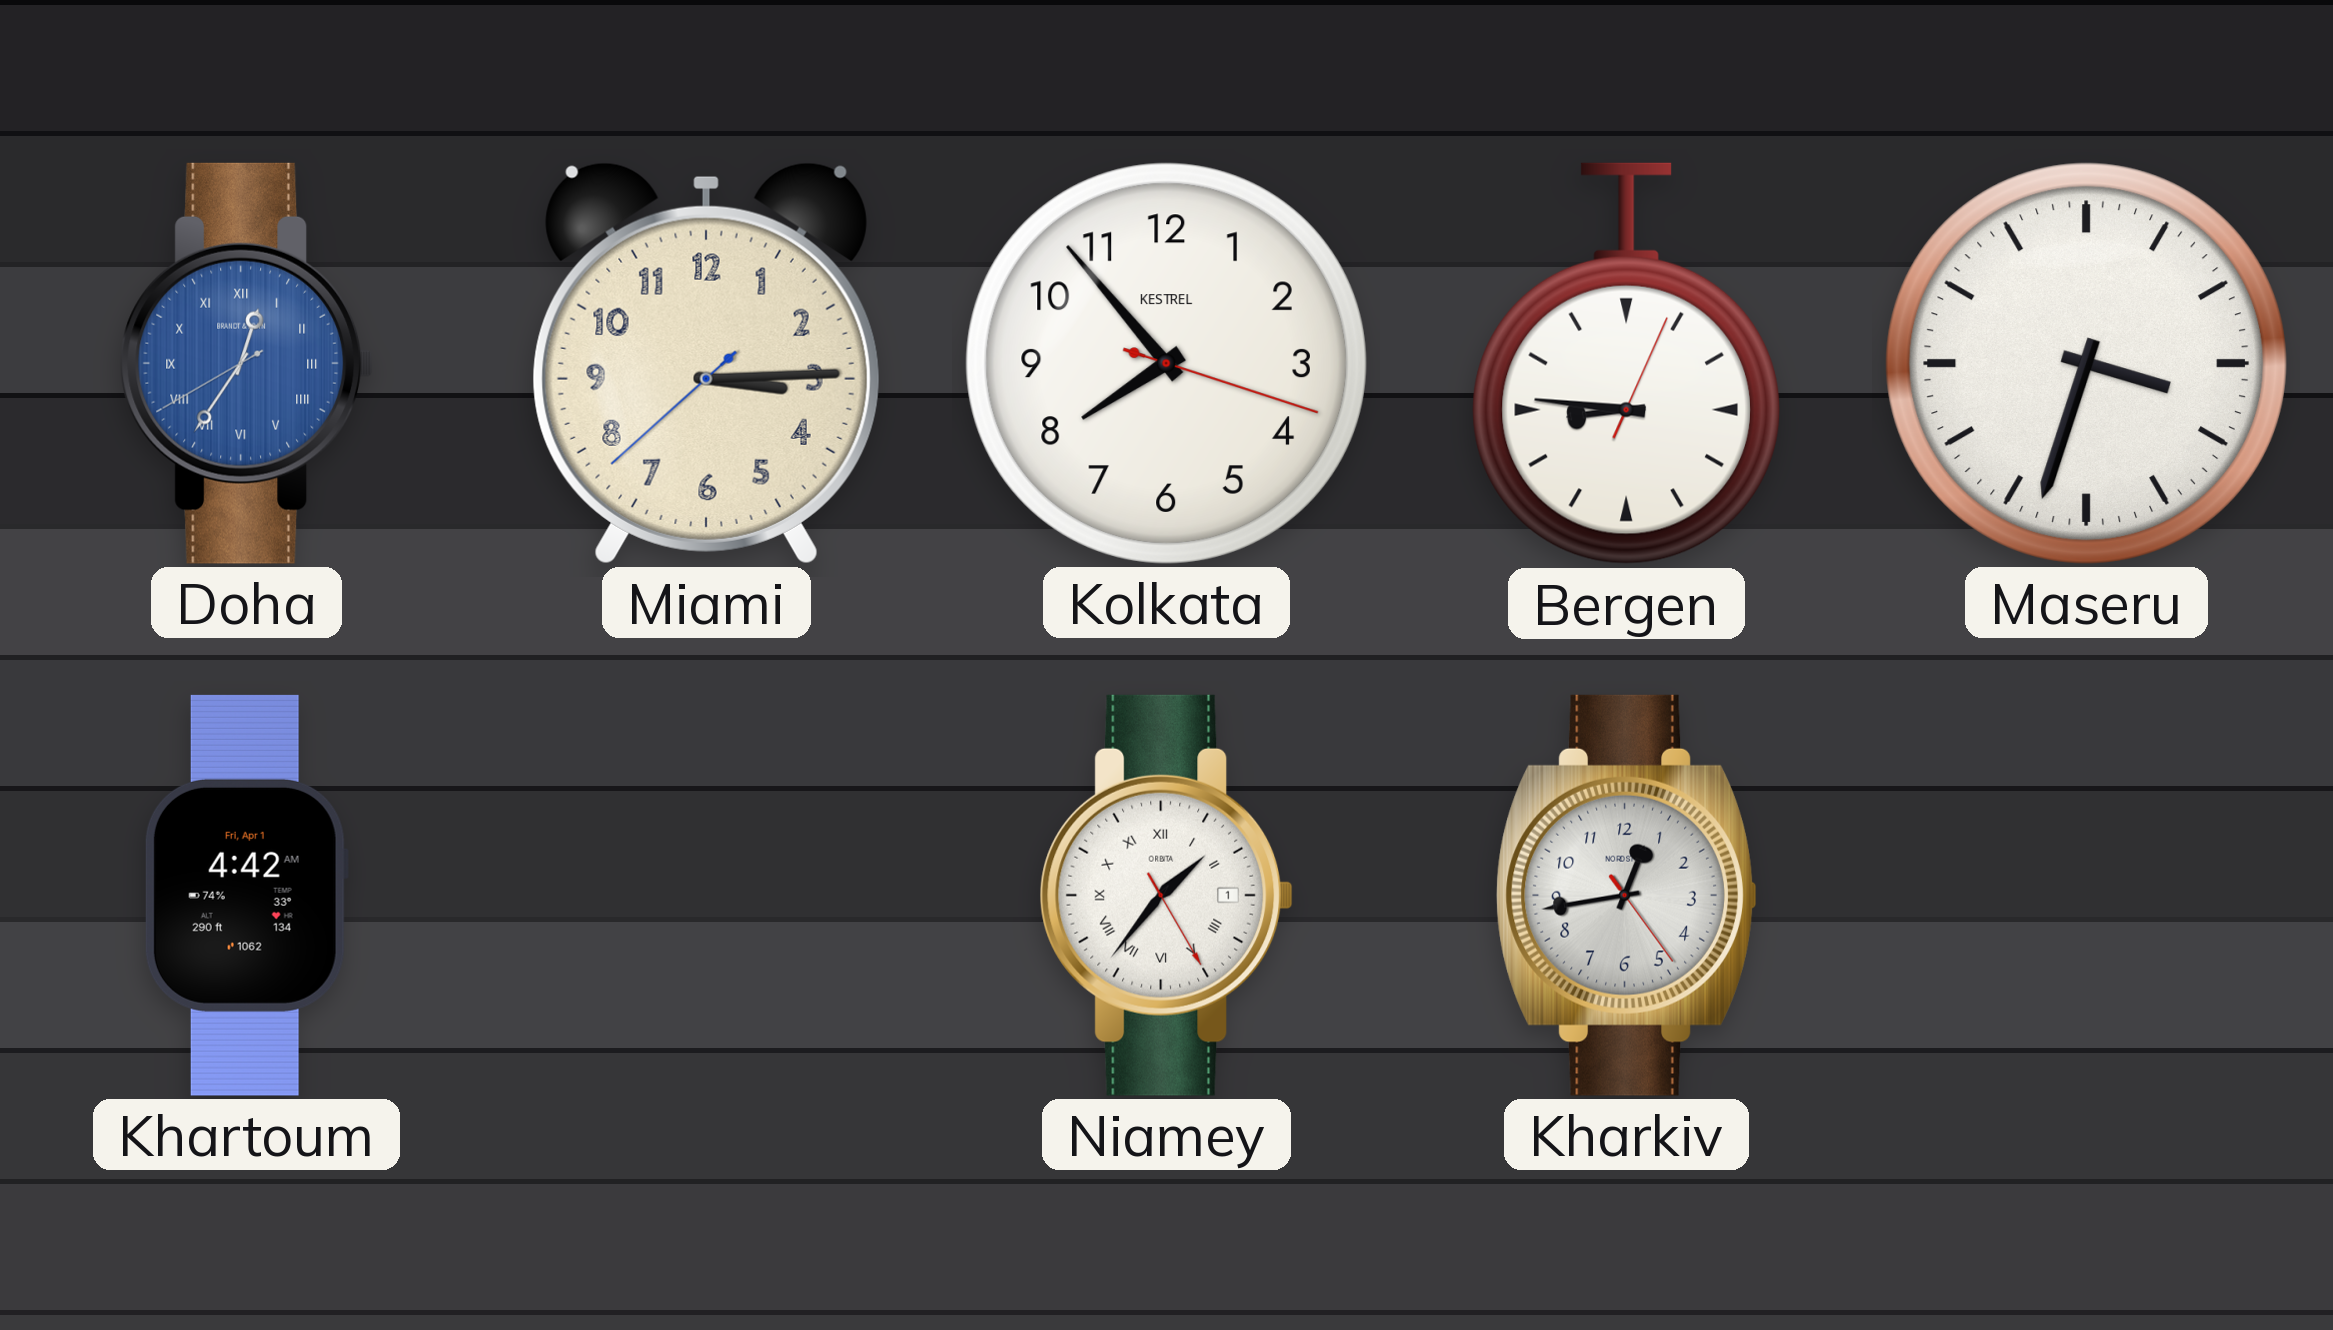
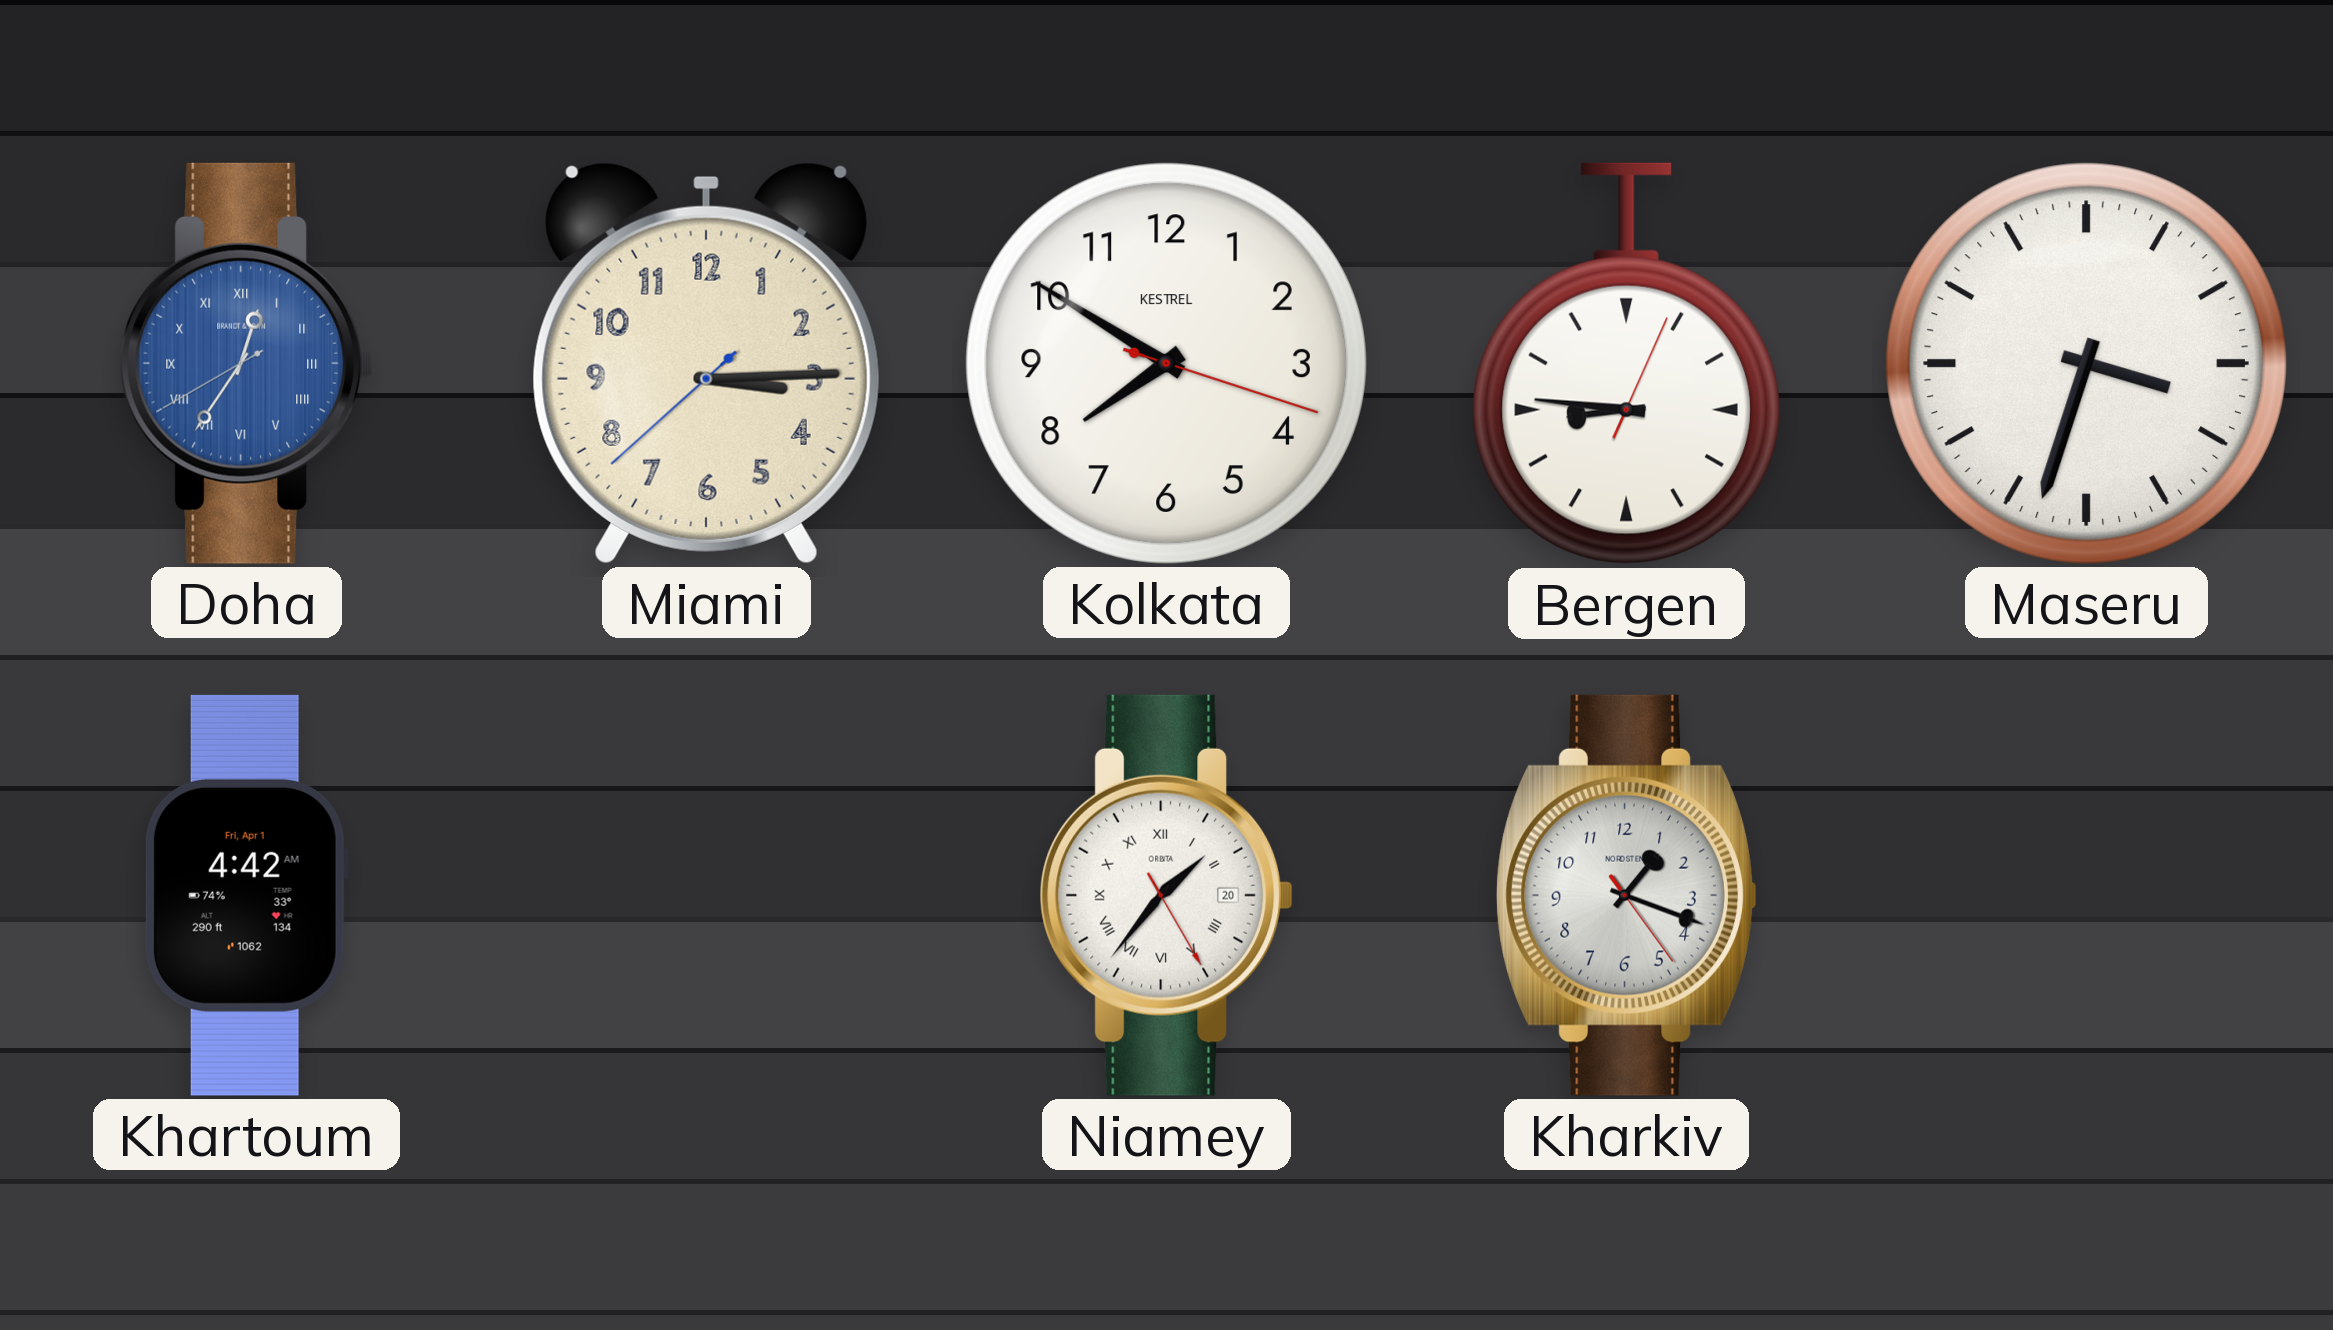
Kolkata: 7:53 -> 7:50 (1166, 363)
Niamey date: 1 -> 20 (1167, 895)
Kharkiv: 12:43 -> 1:18 (1627, 895)
